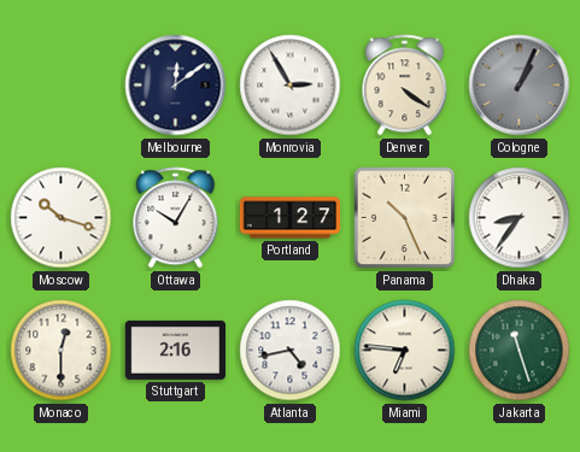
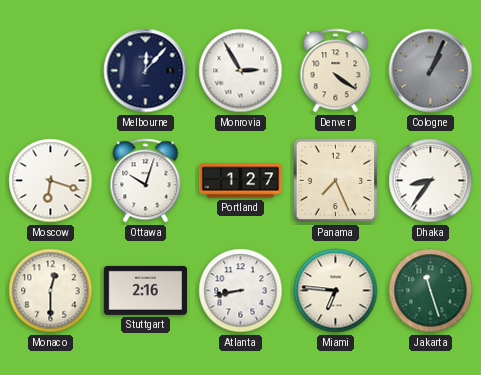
Melbourne: 12:09 -> 12:07 (146, 71)
Moscow: 10:18 -> 6:18 (51, 181)
Ottawa: 10:05 -> 10:03 (146, 181)
Panama: 10:26 -> 7:26 (336, 181)
Atlanta: 4:43 -> 8:43 (241, 291)
